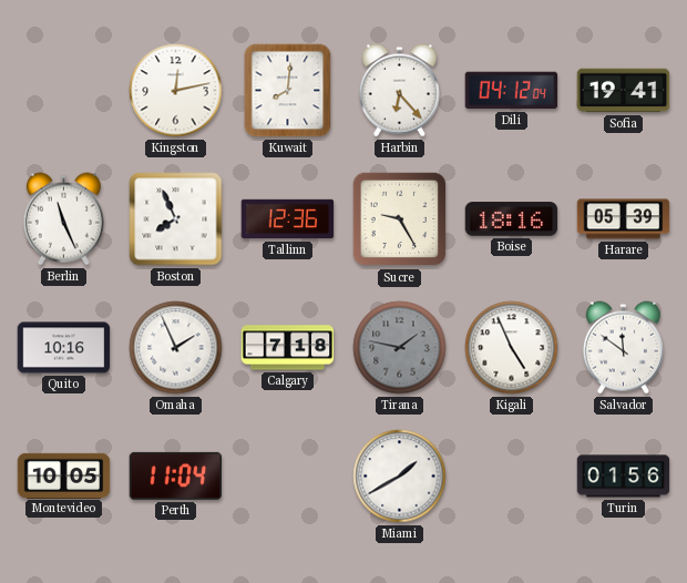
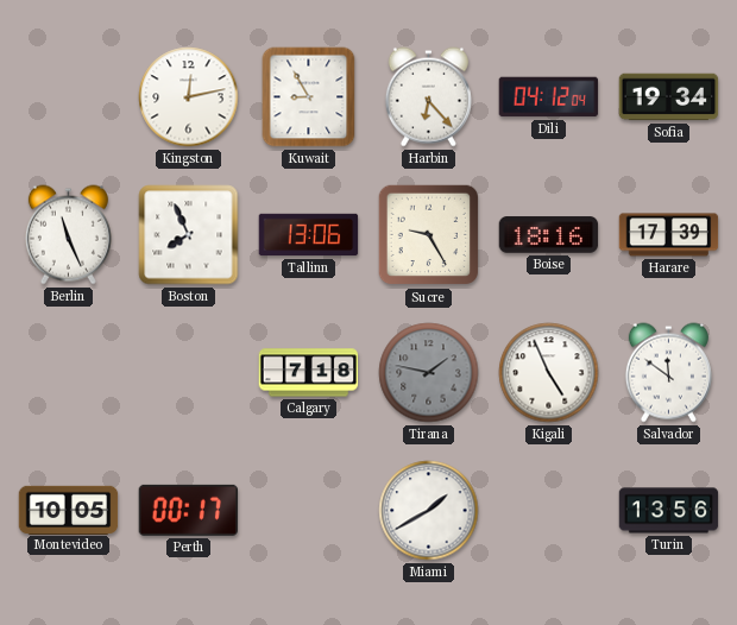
Kuwait: 8:01 -> 8:55 (309, 97)
Sofia: 19:41 -> 19:34 (669, 97)
Tallinn: 12:36 -> 13:06 (309, 235)
Harare: 05:39 -> 17:39 (669, 235)
Quito: 10:16 -> none (64, 348)
Omaha: 1:56 -> none (176, 348)
Perth: 11:04 -> 00:17 (188, 510)
Turin: 01:56 -> 13:56 (669, 511)
